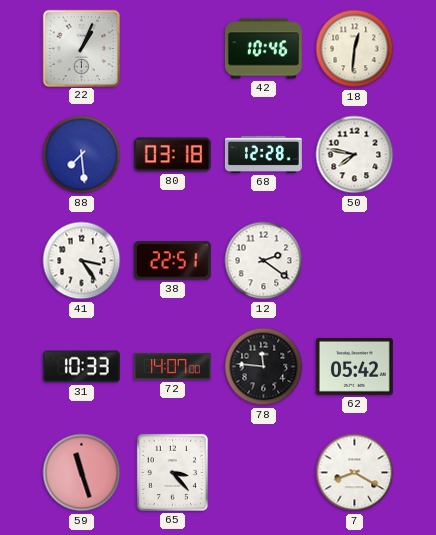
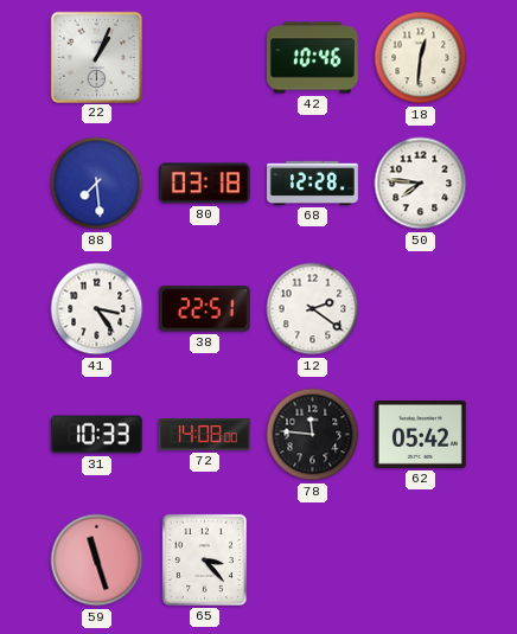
50: 7:47 -> 7:46 (421, 184)
72: 14:07 -> 14:08 (204, 435)
7: 8:20 -> none (355, 473)
